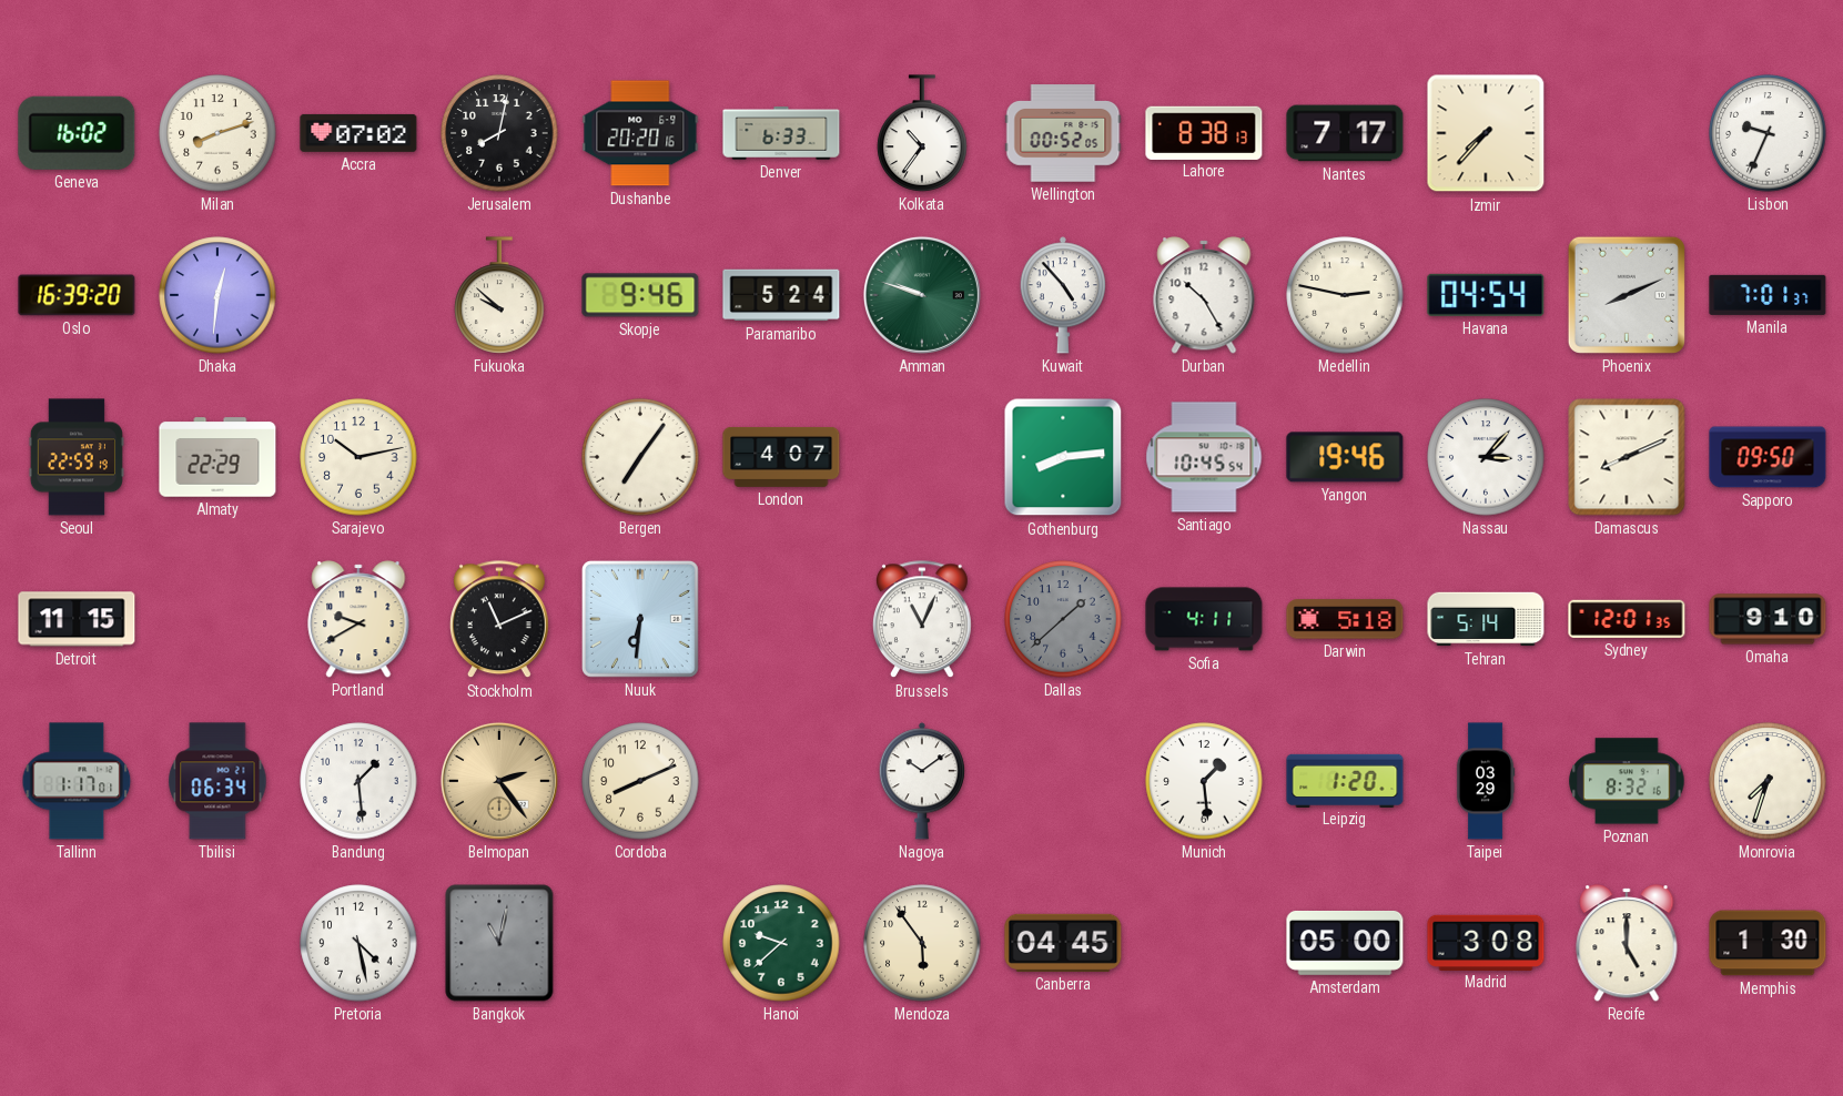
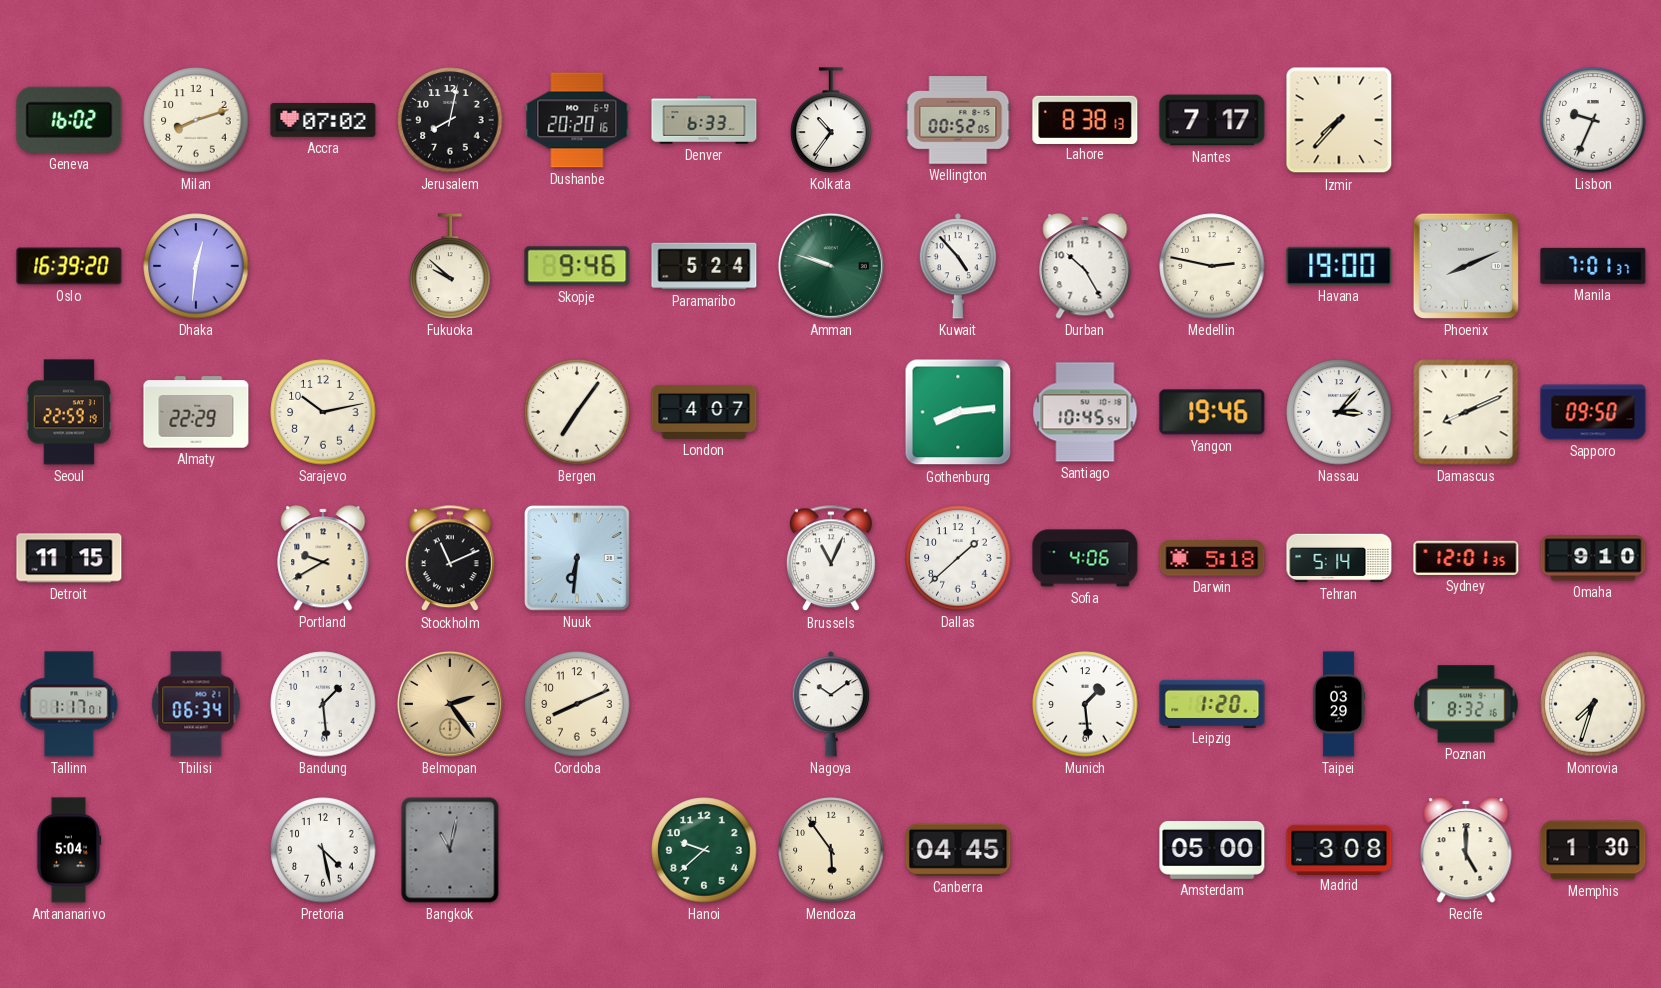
Havana: 04:54 -> 19:00 (1339, 266)
Dallas dial: grey -> white (958, 558)
Sofia: 4:11 -> 4:06 (1085, 558)
Antananarivo: none -> 5:04 (69, 850)
